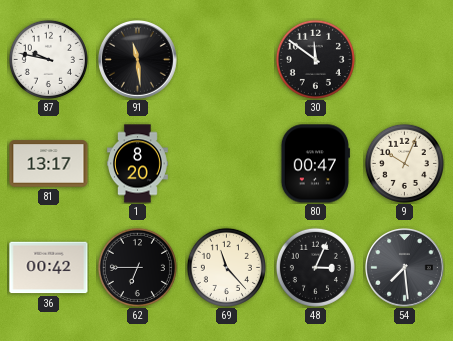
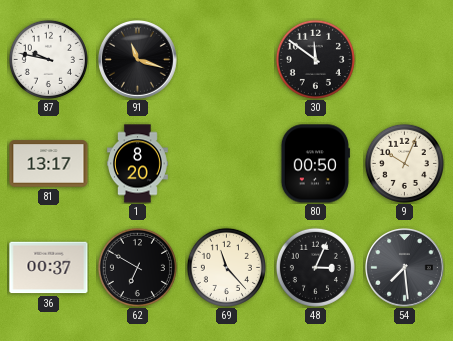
91: 11:29 -> 11:18 (138, 60)
80: 00:47 -> 00:50 (315, 164)
36: 00:42 -> 00:37 (49, 268)
62: 6:45 -> 6:50 (137, 267)
